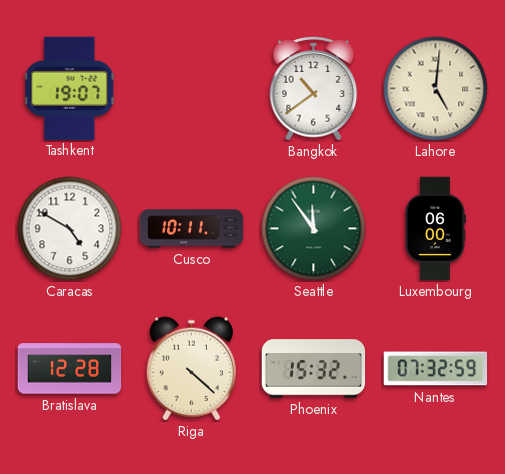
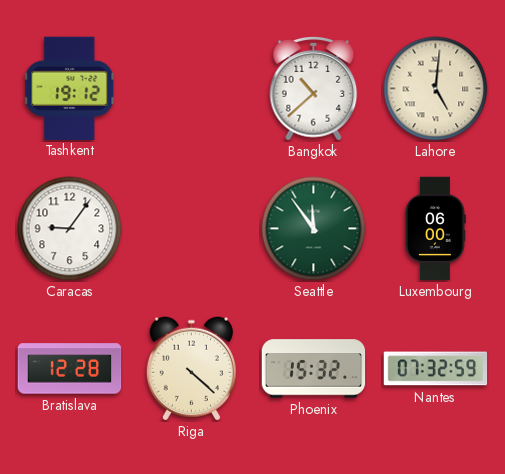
Tashkent: 19:07 -> 19:12 (70, 88)
Bangkok: 10:39 -> 10:38 (314, 88)
Caracas: 4:50 -> 9:06 (70, 229)
Cusco: 10:11 -> none (192, 229)
